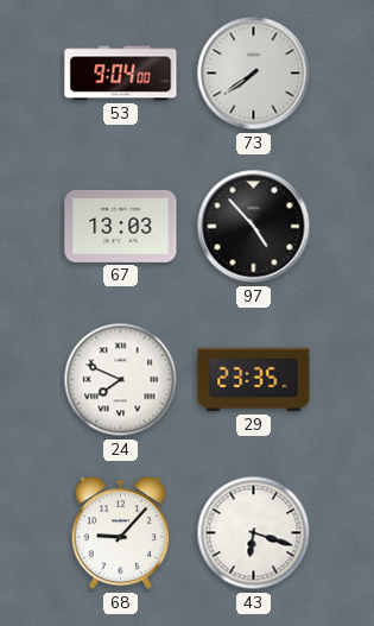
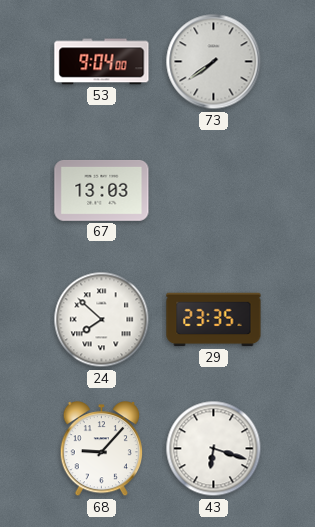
97: 4:53 -> none (254, 227)
24: 7:49 -> 7:52 (102, 320)
